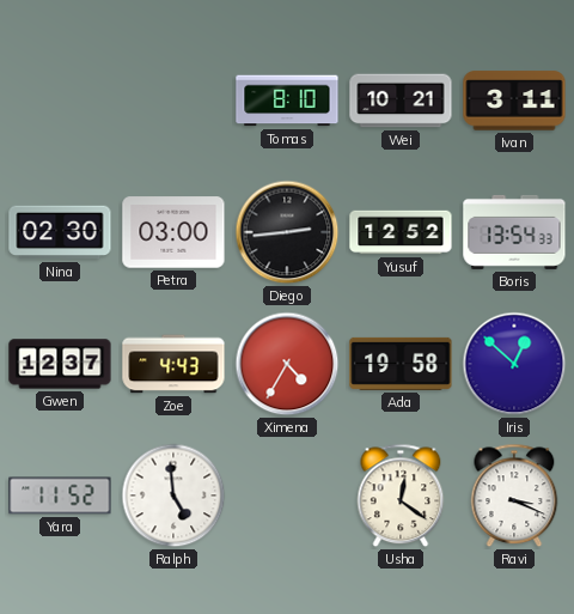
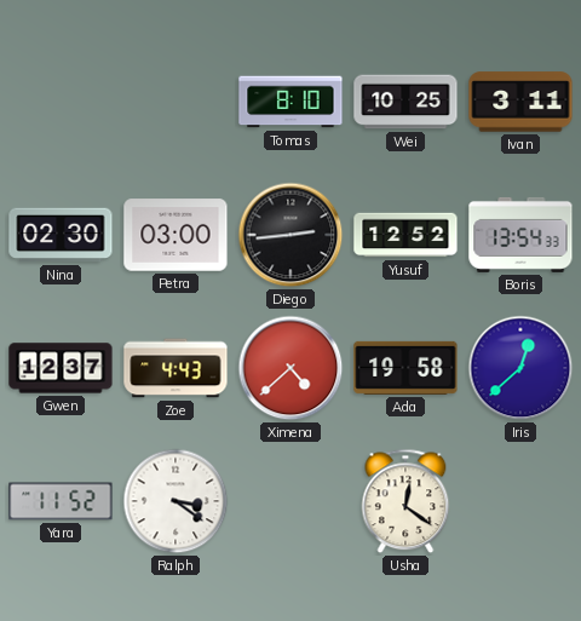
Wei: 10:21 -> 10:25 (405, 102)
Ximena: 4:35 -> 4:38 (290, 368)
Iris: 12:52 -> 12:38 (520, 368)
Ralph: 4:59 -> 3:21 (176, 501)
Ravi: 3:19 -> none (514, 496)
